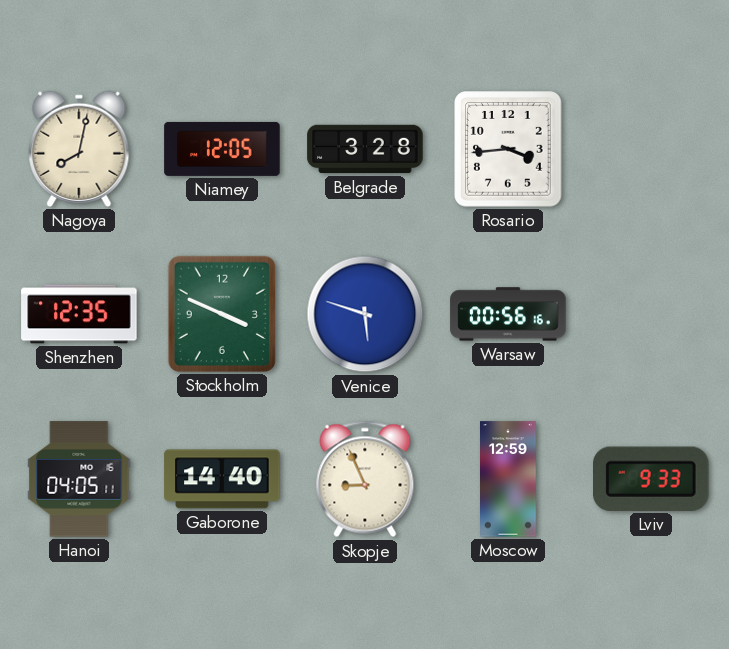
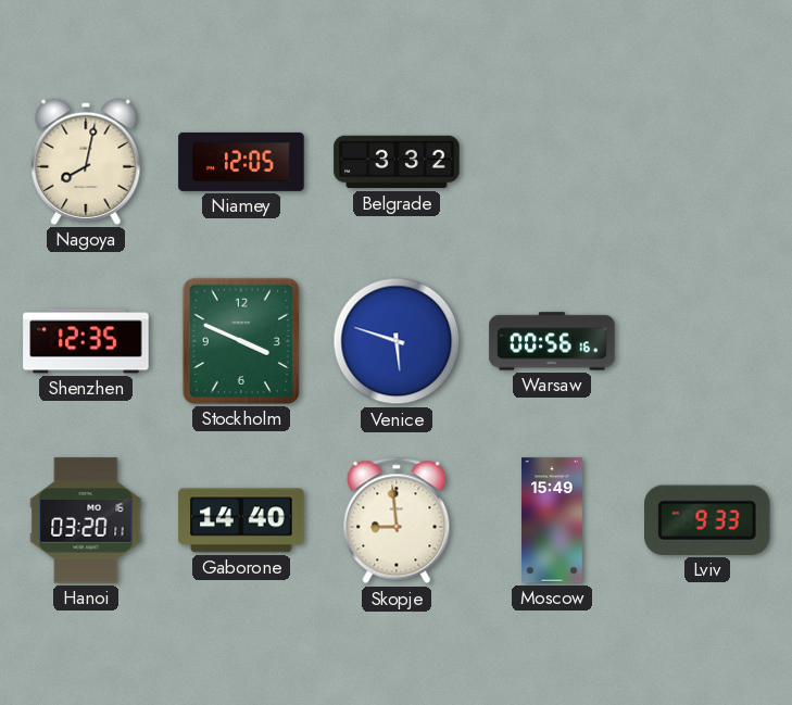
Belgrade: 3:28 -> 3:32 (397, 162)
Rosario: 3:44 -> none (508, 149)
Hanoi: 04:05 -> 03:20 (86, 520)
Skopje: 8:56 -> 8:59 (397, 520)
Moscow: 12:59 -> 15:49 (553, 520)
